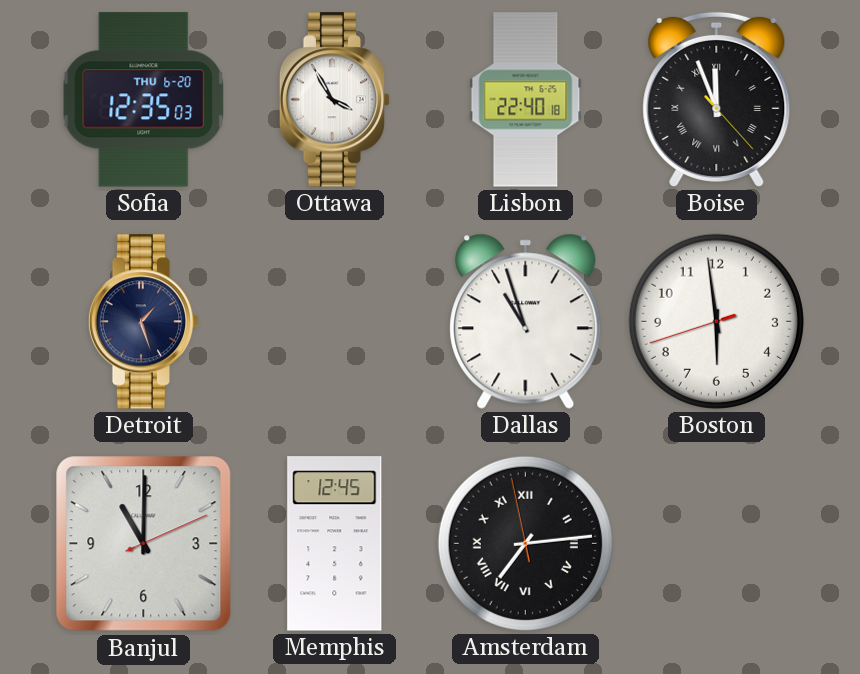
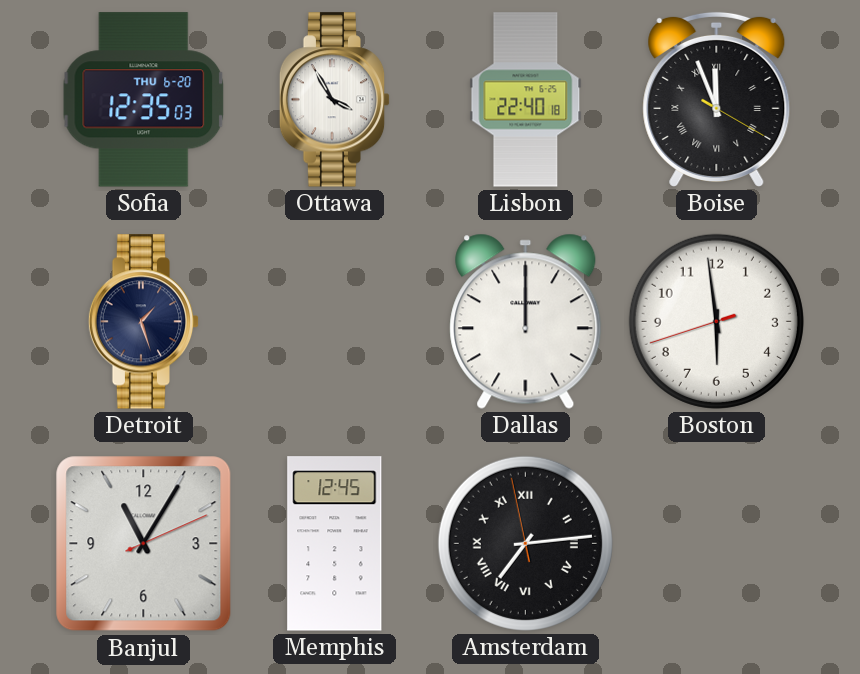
Boise: 11:56:23 -> 11:56:20 (717, 99)
Dallas: 10:57 -> 12:00 (526, 321)
Banjul: 11:00 -> 11:05 (144, 544)
